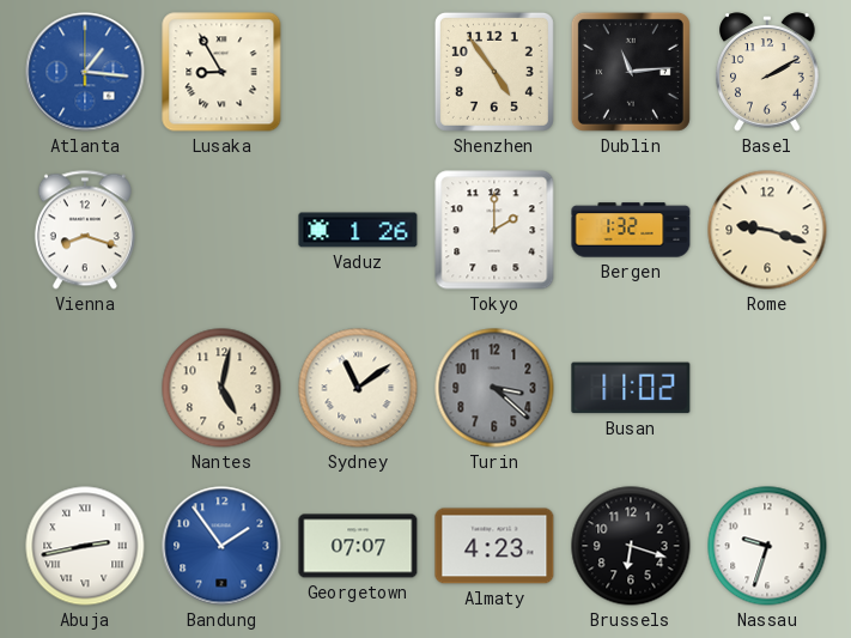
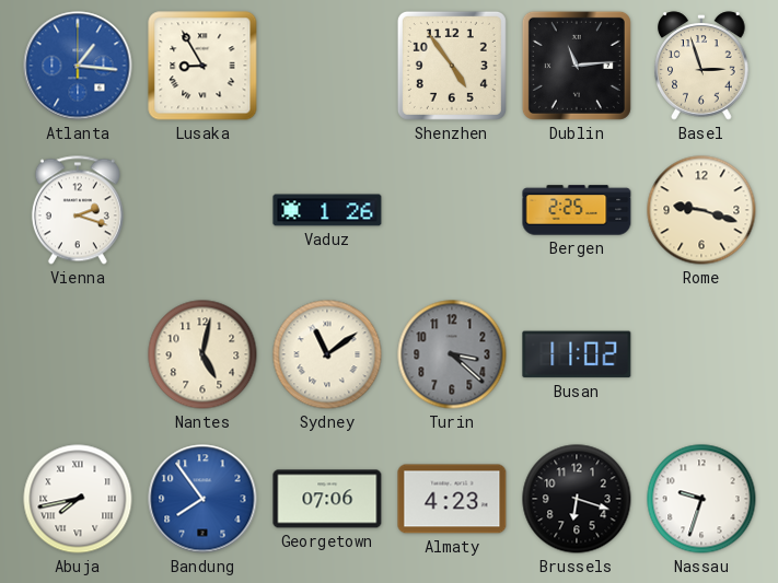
Basel: 2:10 -> 2:57 (701, 66)
Vienna: 8:18 -> 2:18 (78, 210)
Tokyo: 2:00 -> none (494, 230)
Bergen: 1:32 -> 2:25 (577, 210)
Abuja: 2:43 -> 7:43 (78, 499)
Bandung: 1:54 -> 7:54 (202, 499)
Georgetown: 07:07 -> 07:06 (327, 499)
